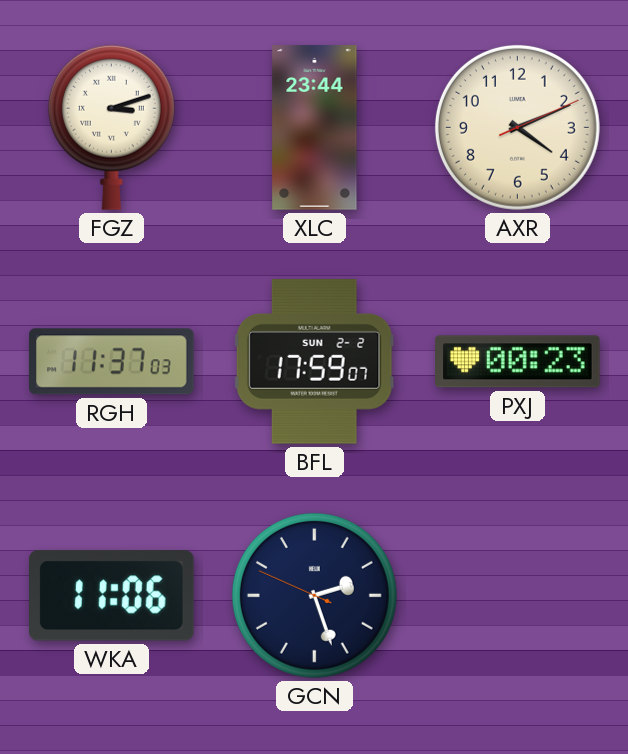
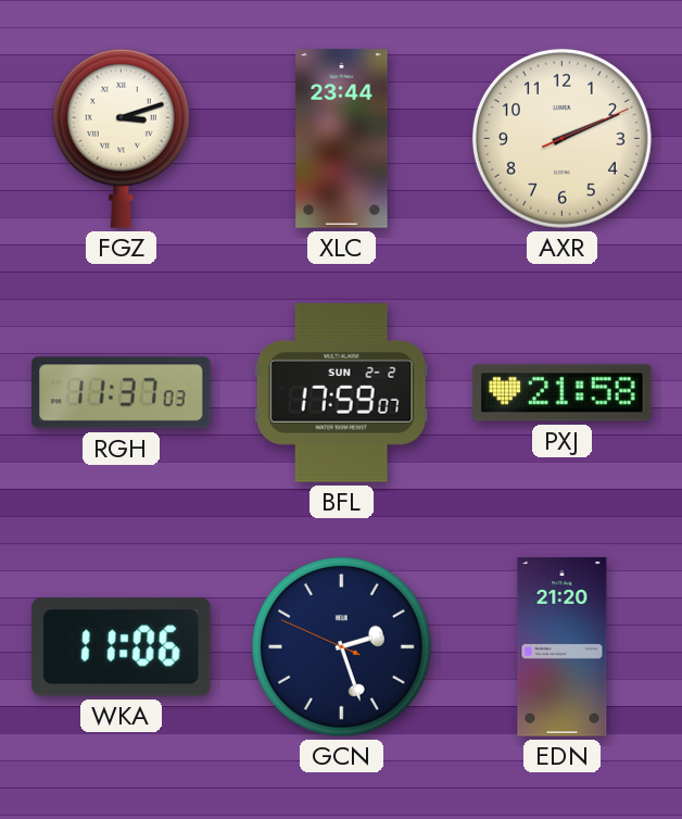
AXR: 4:11 -> 2:11 (561, 138)
PXJ: 00:23 -> 21:58 (563, 393)
EDN: none -> 21:20 (563, 647)
